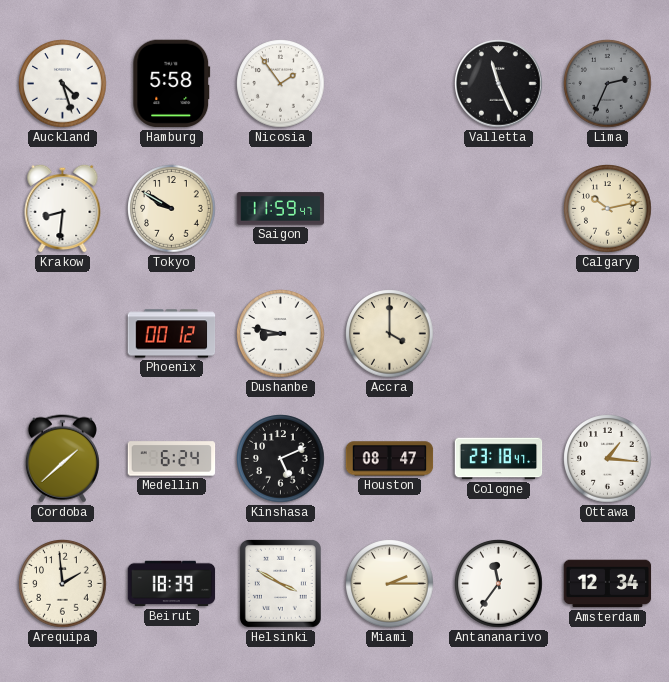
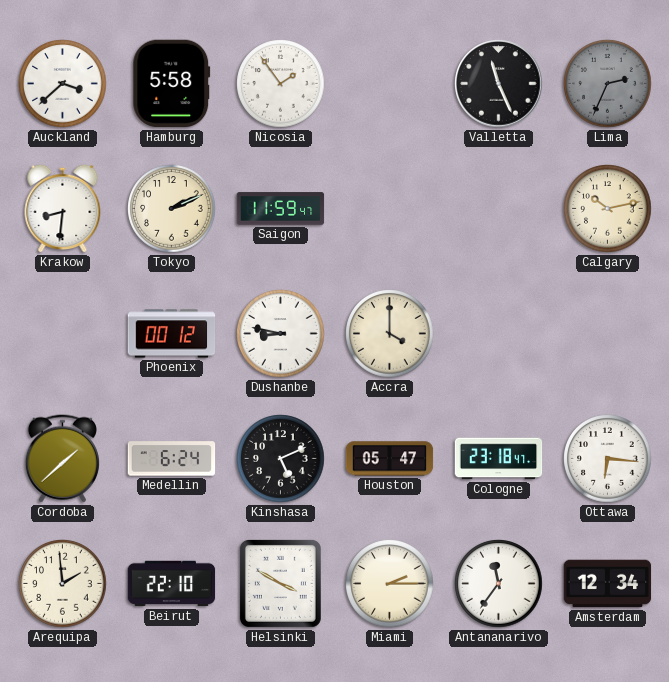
Auckland: 4:27 -> 3:38 (63, 84)
Tokyo: 9:50 -> 2:11 (172, 209)
Houston: 08:47 -> 05:47 (390, 459)
Ottawa: 1:16 -> 6:16 (608, 459)
Beirut: 18:39 -> 22:10 (172, 584)
